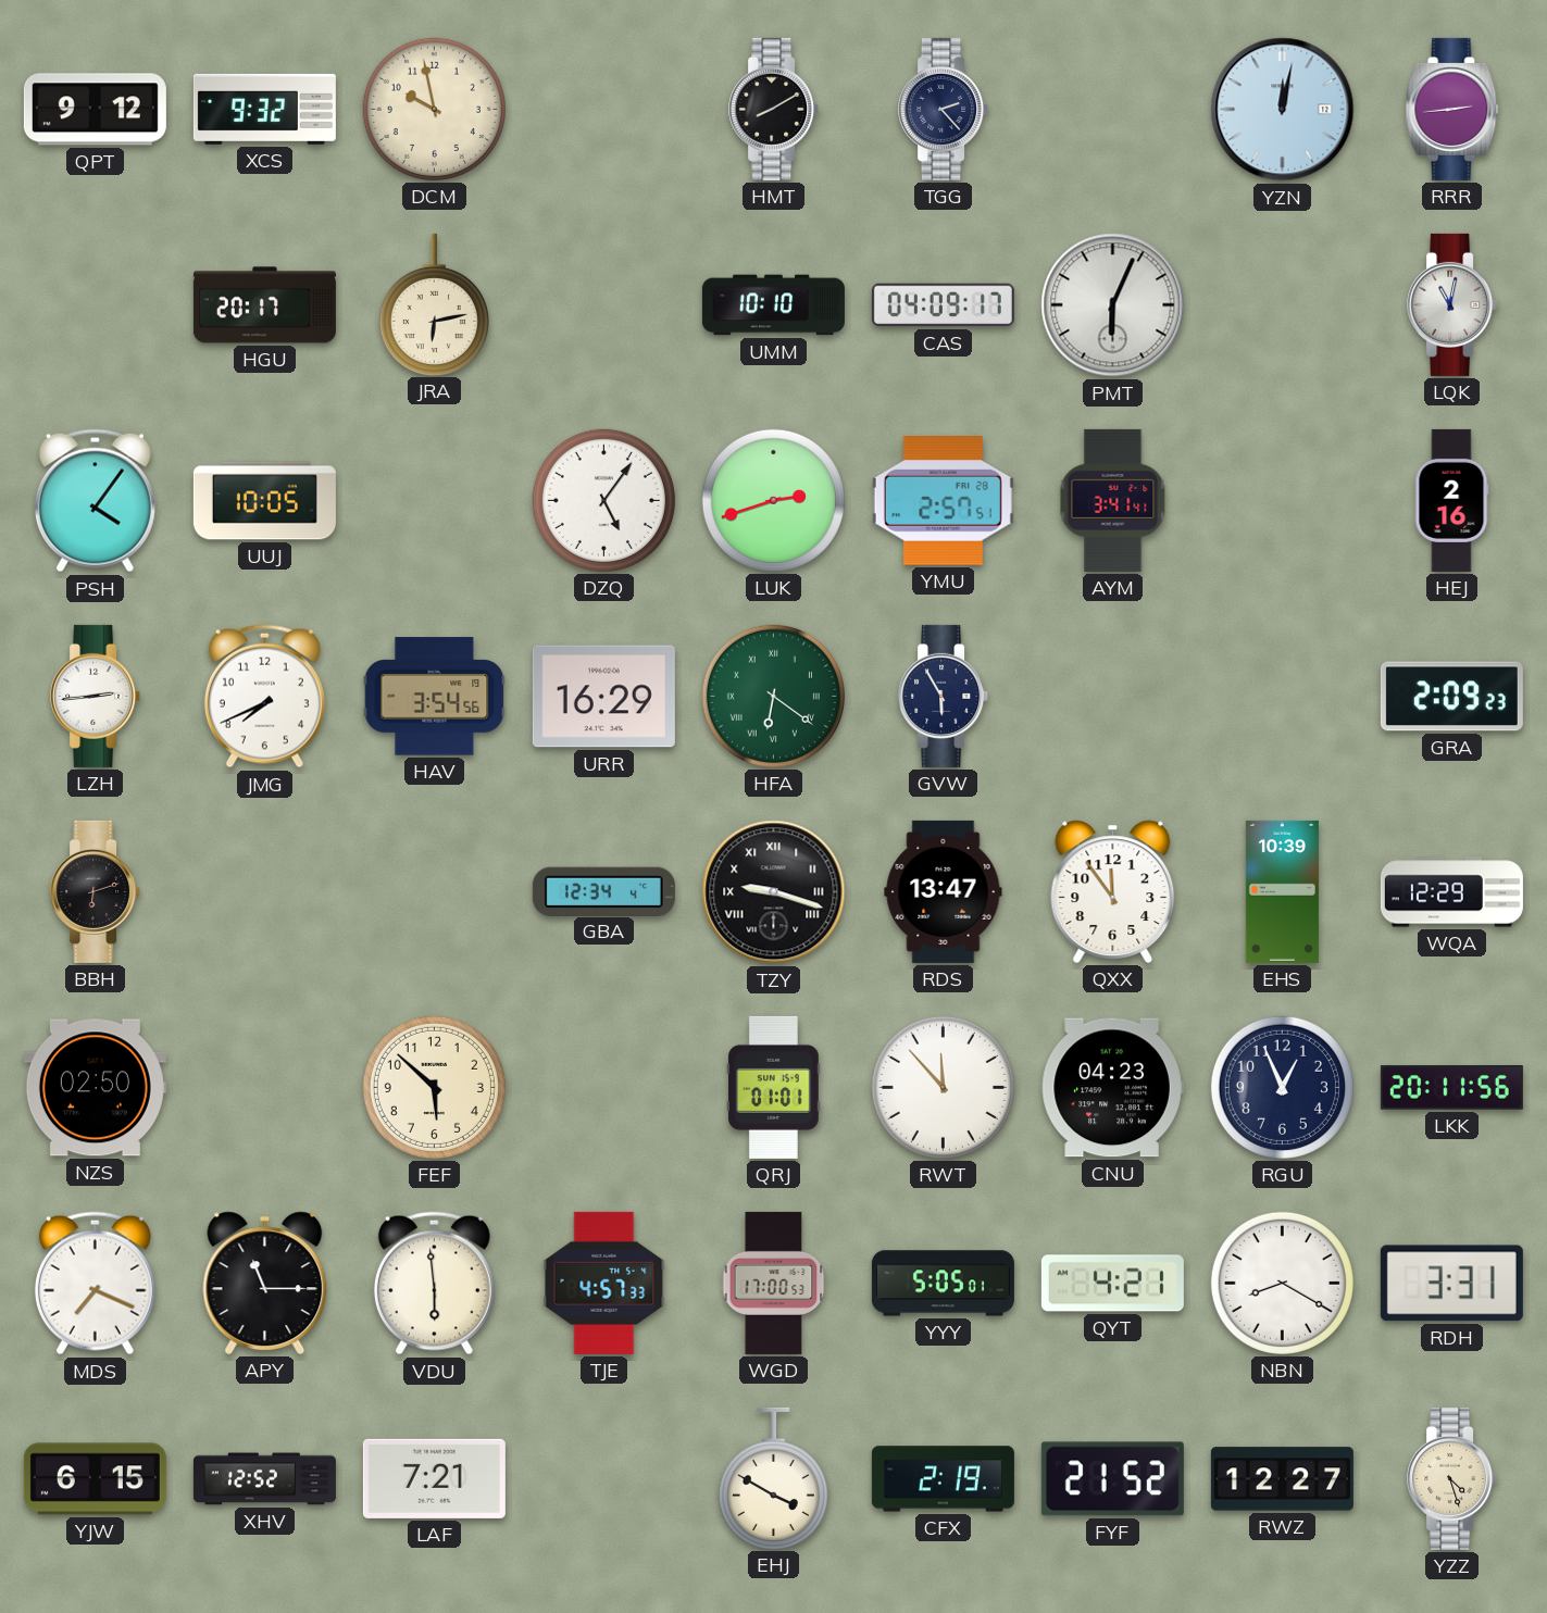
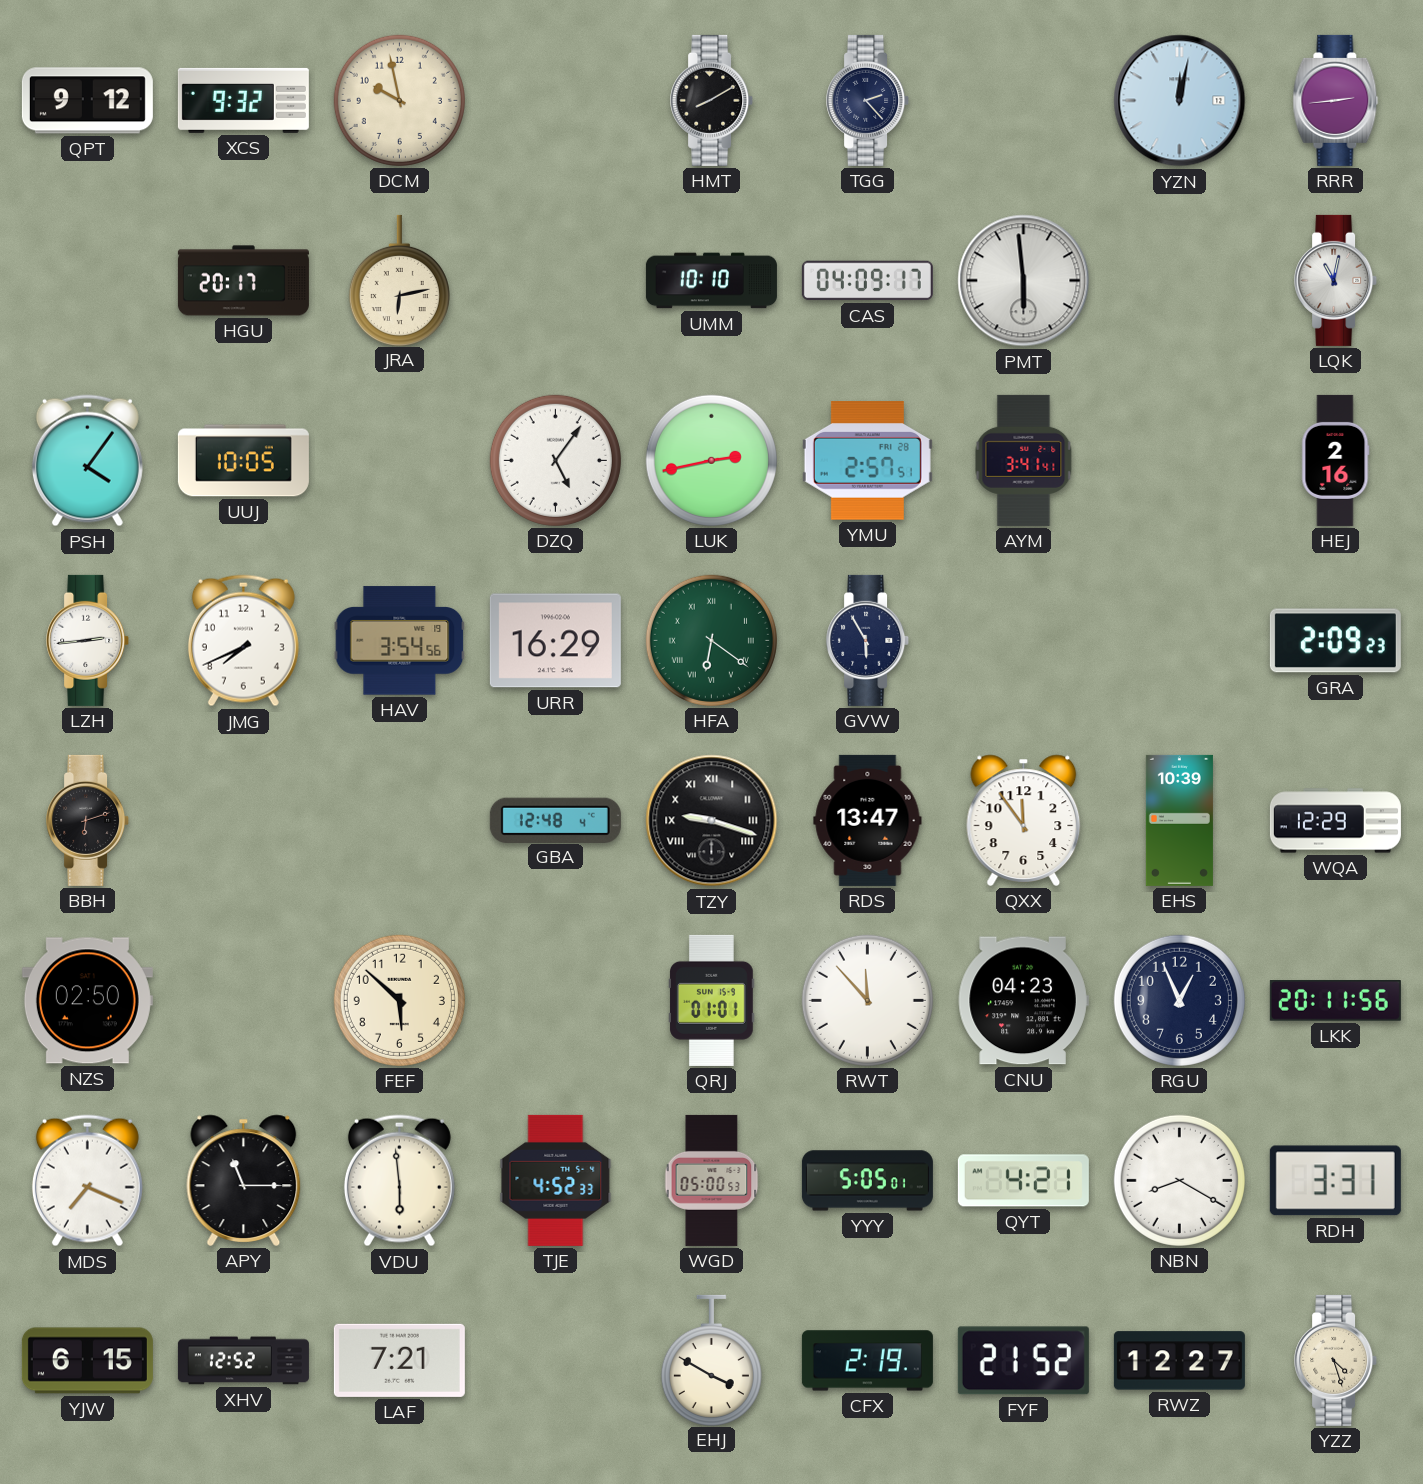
PMT: 6:04 -> 5:59 (1024, 281)
LUK: 2:42 -> 2:43 (711, 460)
GBA: 12:34 -> 12:48 (555, 820)
TJE: 4:57 -> 4:52 (556, 1180)
WGD: 17:00 -> 05:00 (712, 1180)
